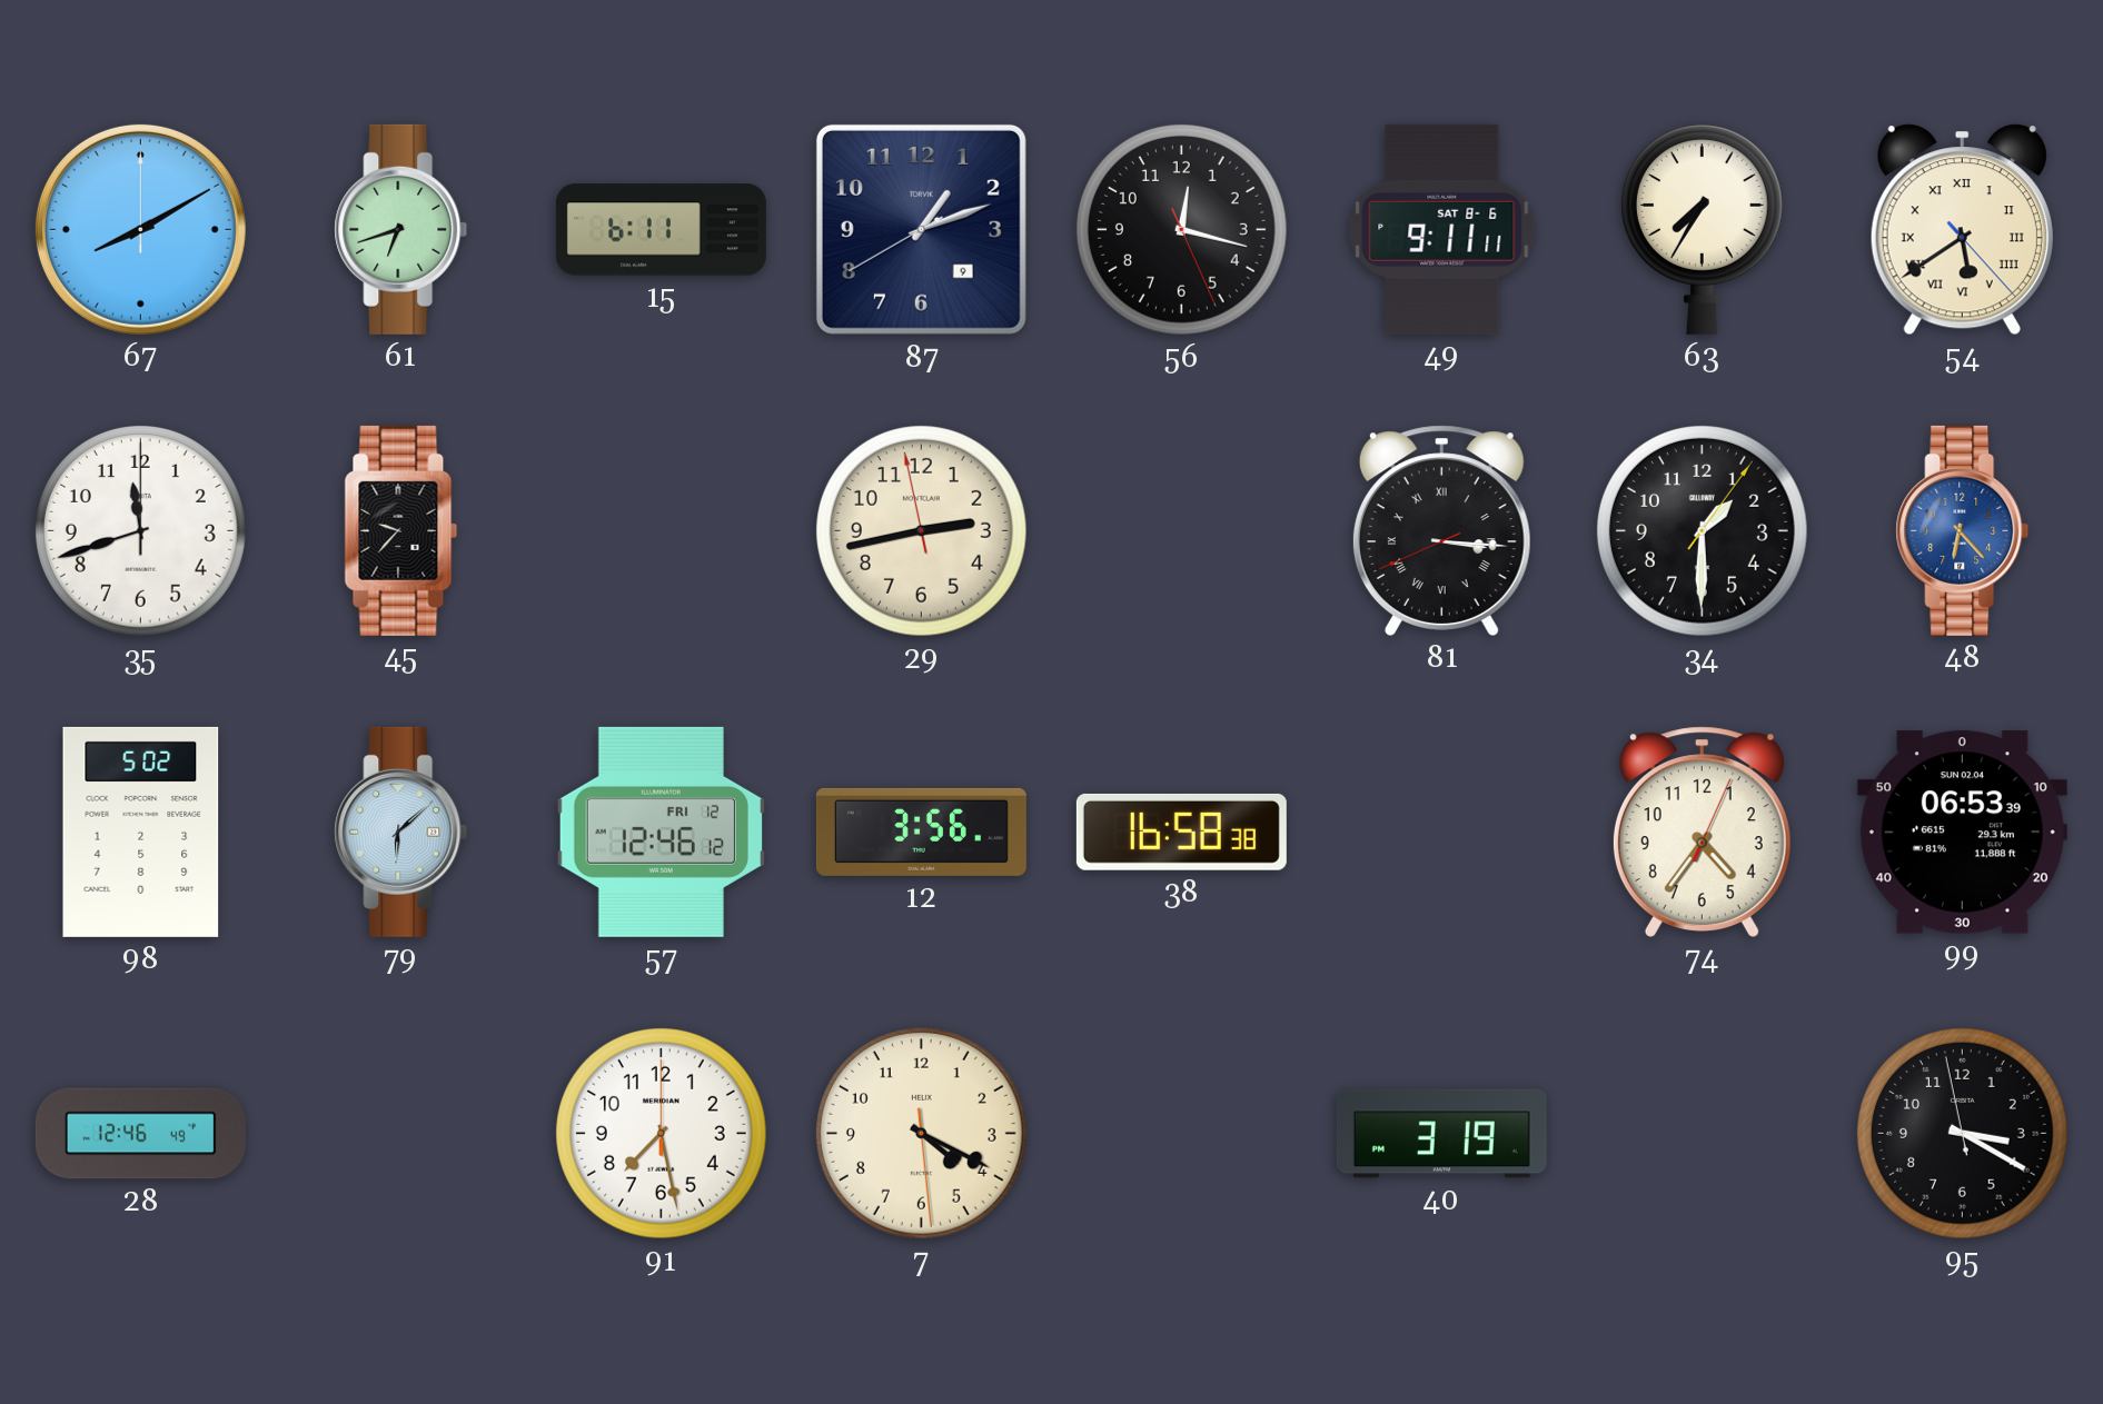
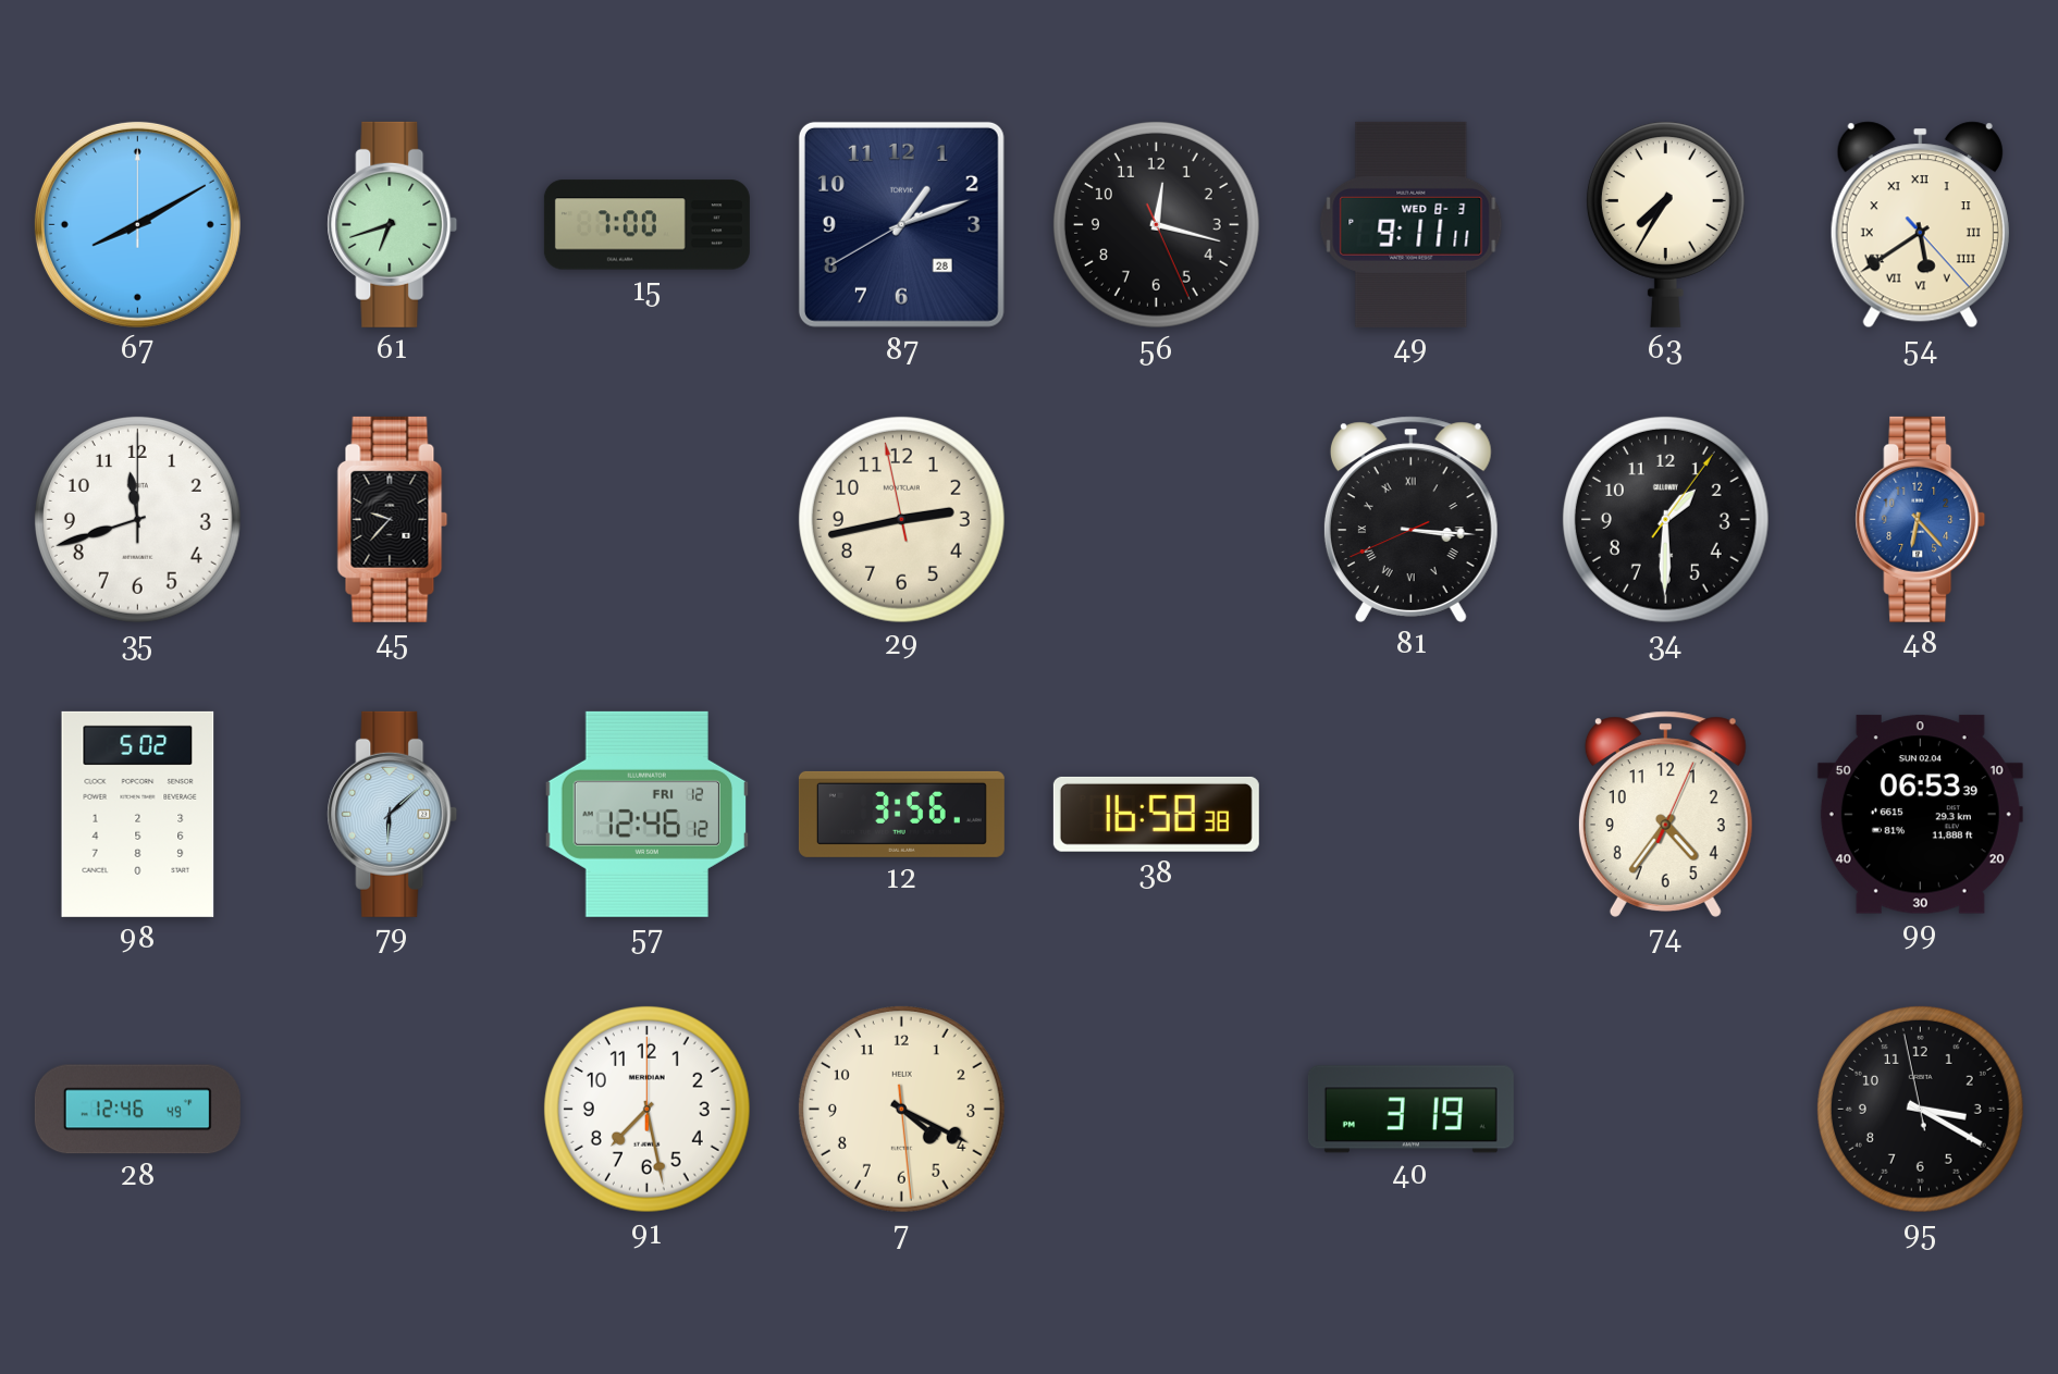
15: 6:11 -> 7:00 (646, 225)
87 date: 9 -> 28 (901, 224)
49 date: SAT 8-6 -> WED 8-3 (1412, 224)
